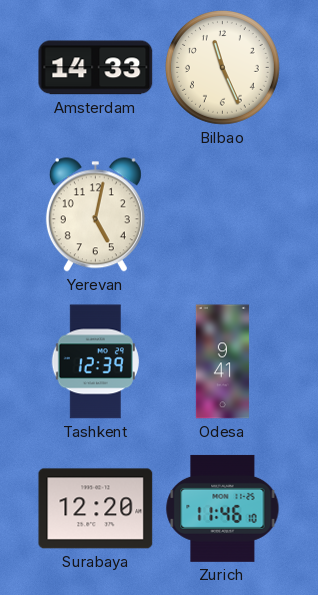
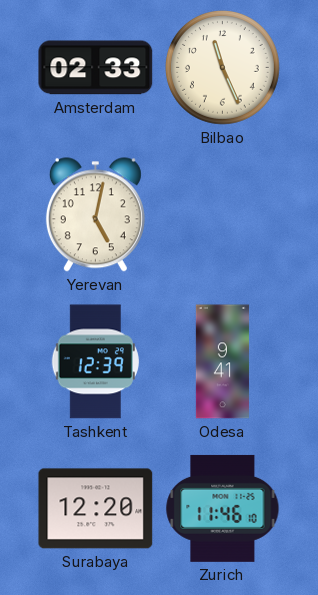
Amsterdam: 14:33 -> 02:33 (96, 68)
